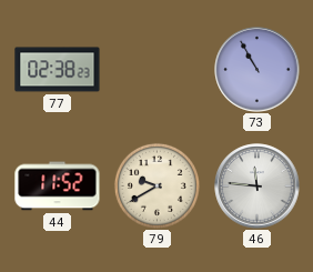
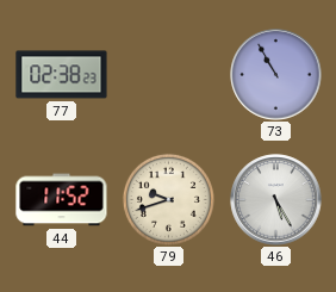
79: 9:40 -> 9:42 (168, 199)
46: 11:46 -> 5:25 (276, 200)
